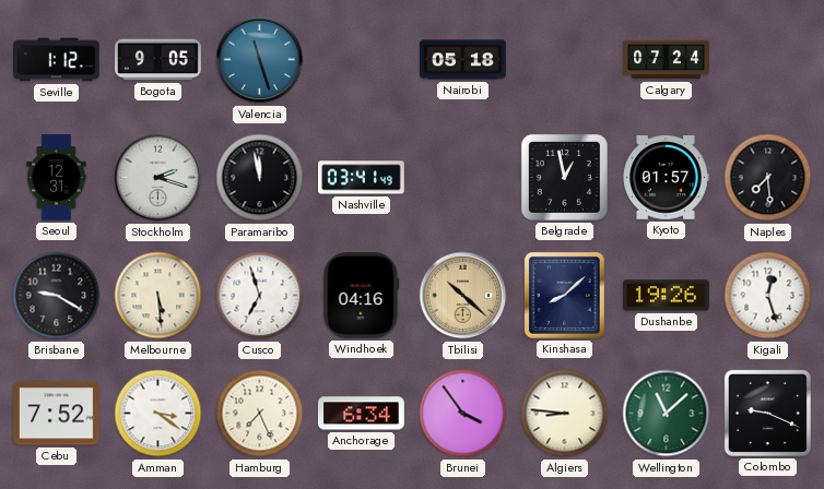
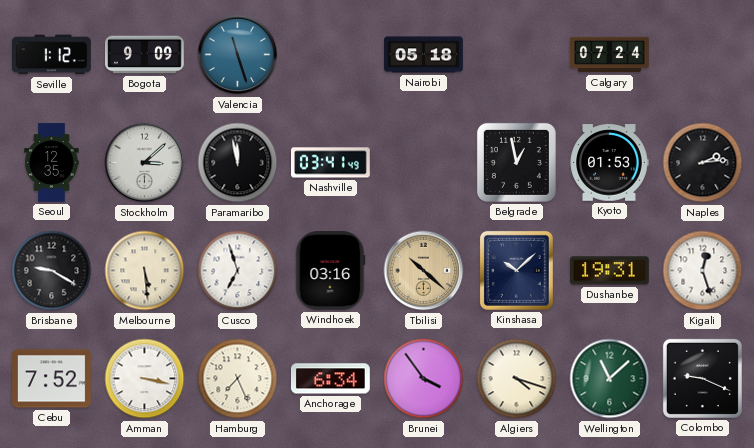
Bogota: 9:05 -> 9:09 (145, 55)
Seoul: 12:31 -> 12:35 (52, 163)
Stockholm: 2:18 -> 3:08 (145, 163)
Kyoto: 01:57 -> 01:53 (609, 163)
Naples: 7:29 -> 2:14 (703, 163)
Windhoek: 04:16 -> 03:16 (331, 271)
Kinshasa: 8:08 -> 10:08 (516, 270)
Dushanbe: 19:26 -> 19:31 (610, 271)
Amman: 3:21 -> 3:17 (145, 379)
Algiers: 8:46 -> 4:18 (517, 379)
